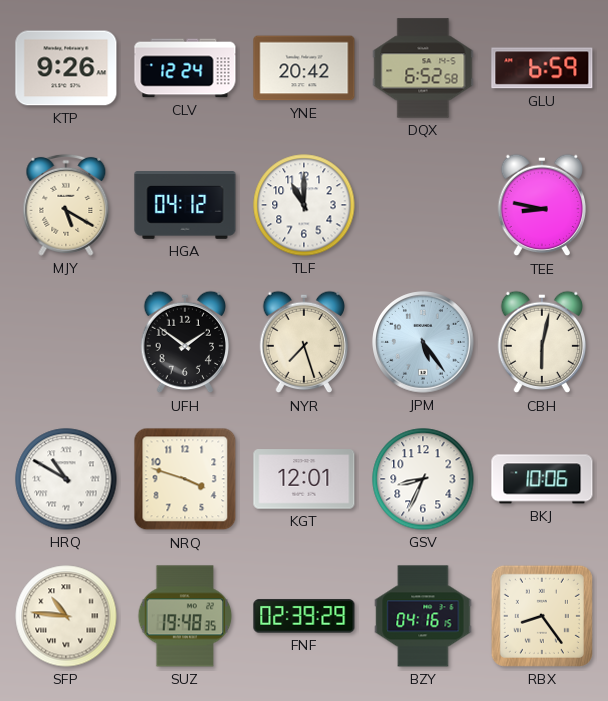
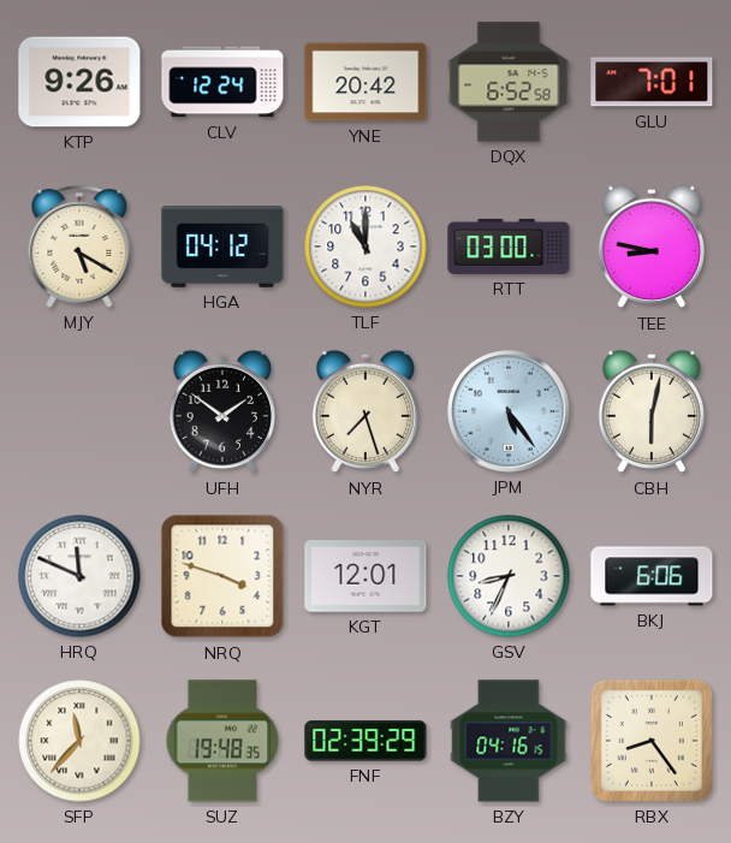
GLU: 6:59 -> 7:01 (652, 82)
RTT: none -> 03:00 (509, 247)
HRQ: 10:50 -> 11:49 (79, 576)
BKJ: 10:06 -> 6:06 (652, 576)
SFP: 10:46 -> 11:37 (79, 741)
